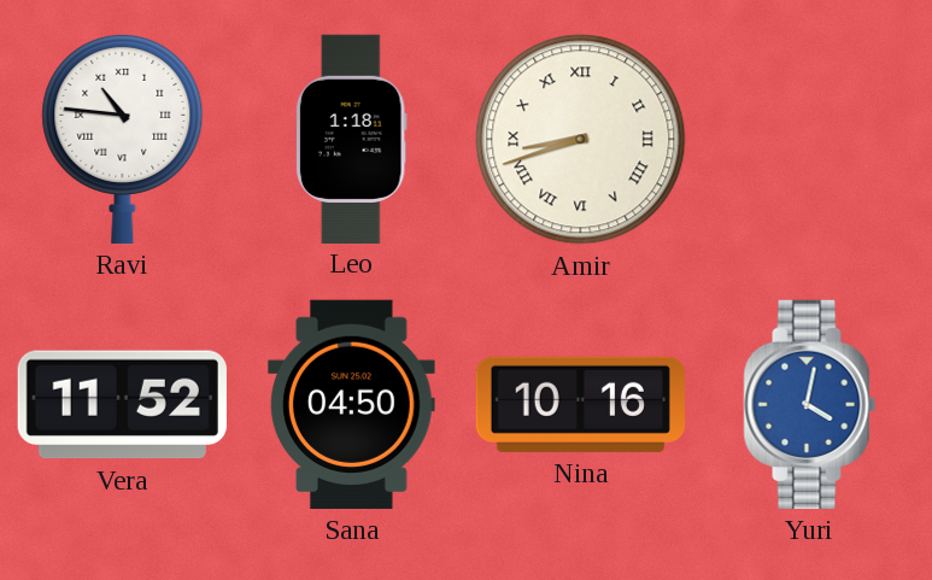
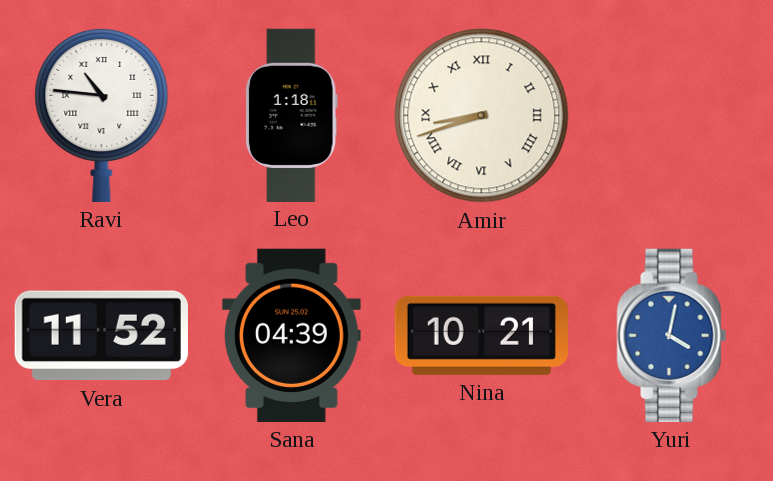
Sana: 04:50 -> 04:39 (292, 335)
Nina: 10:16 -> 10:21 (481, 335)
